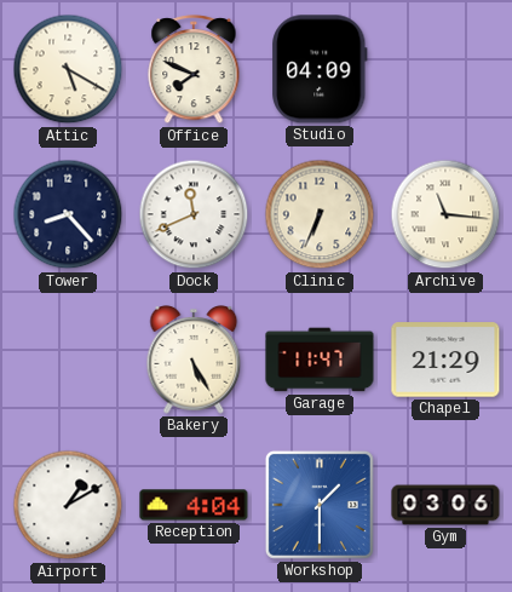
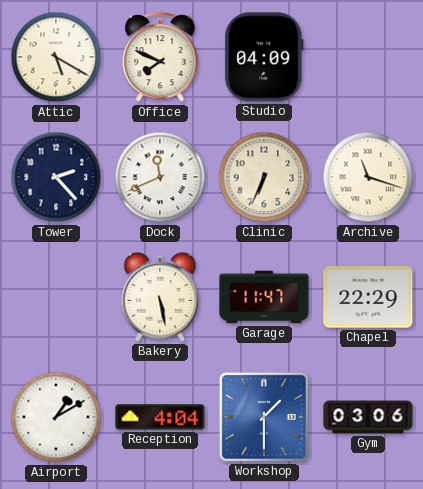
Tower: 8:23 -> 2:23 (56, 177)
Archive: 11:16 -> 11:18 (368, 177)
Bakery: 5:25 -> 5:28 (160, 298)
Chapel: 21:29 -> 22:29 (368, 297)
